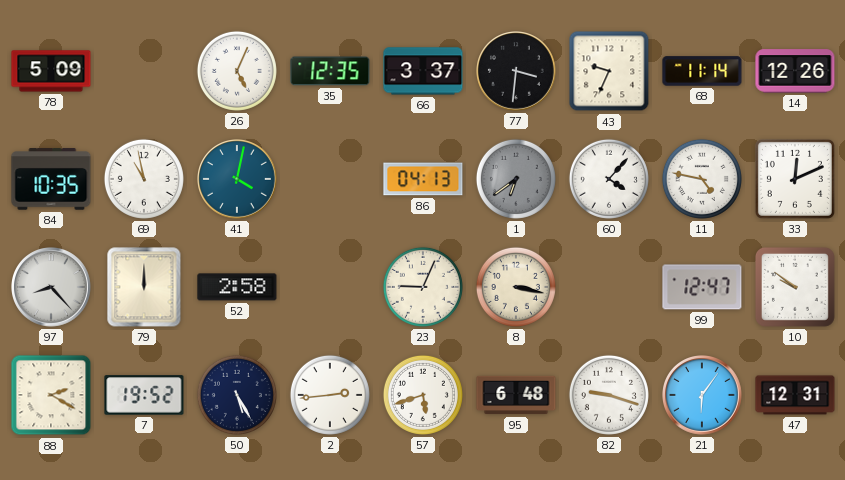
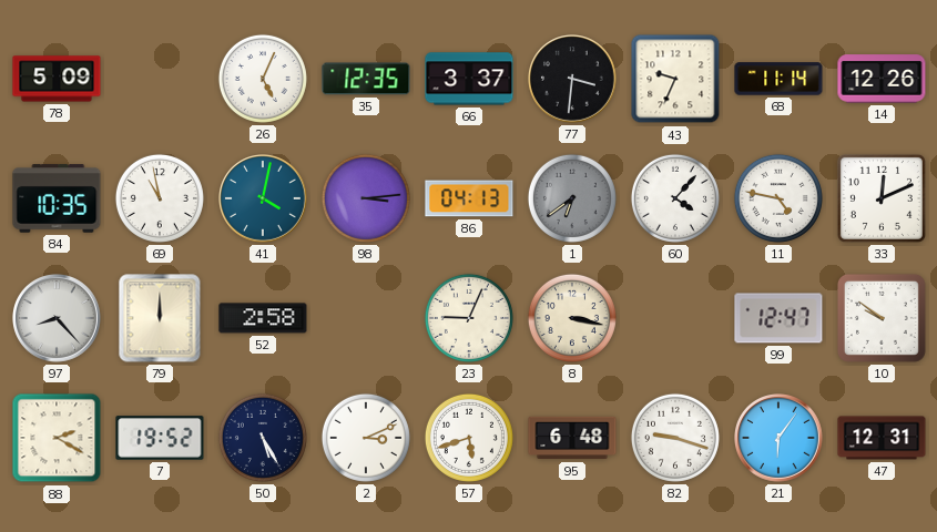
98: none -> 3:14 (366, 198)
2: 2:44 -> 3:11 (366, 438)
